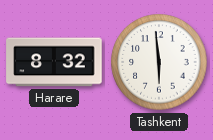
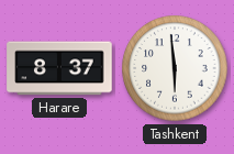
Harare: 8:32 -> 8:37 (59, 68)
